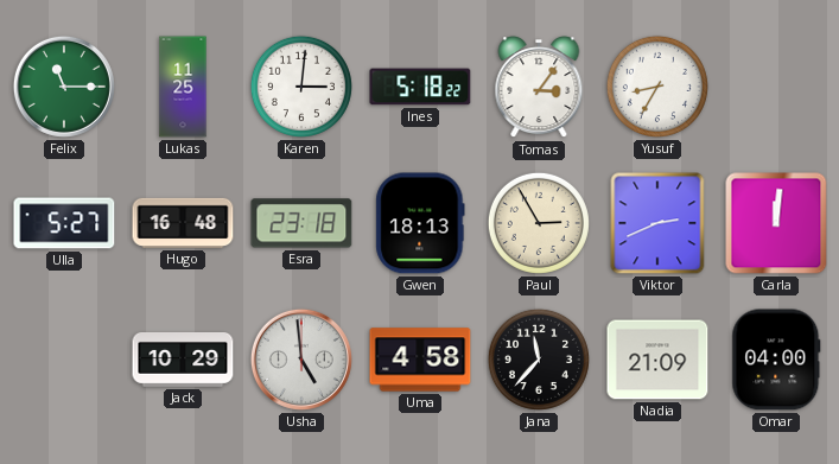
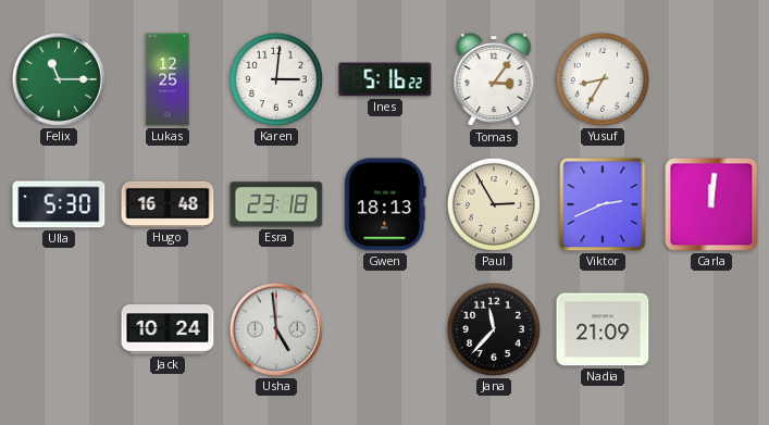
Lukas: 11:25 -> 12:25 (168, 79)
Ines: 5:18 -> 5:16 (385, 79)
Ulla: 5:27 -> 5:30 (59, 204)
Jack: 10:29 -> 10:24 (168, 330)
Uma: 4:58 -> none (420, 360)
Omar: 04:00 -> none (776, 360)
